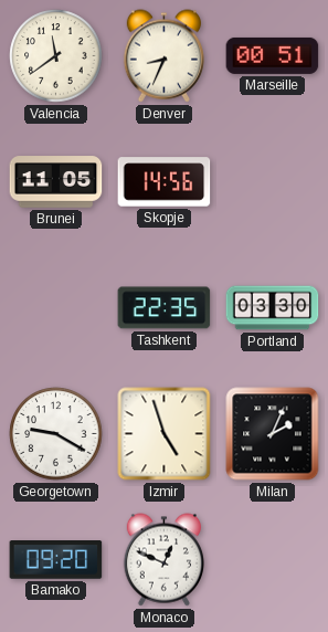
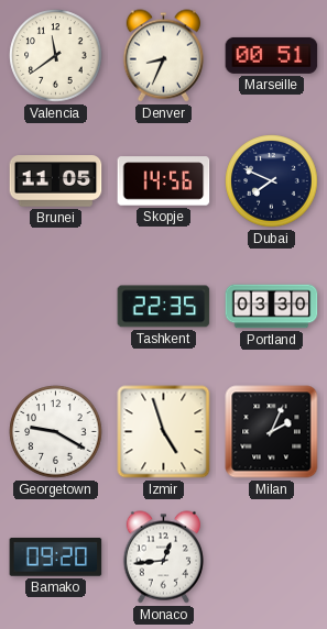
Dubai: none -> 7:49 (272, 181)
Monaco: 12:49 -> 12:44 (163, 558)
